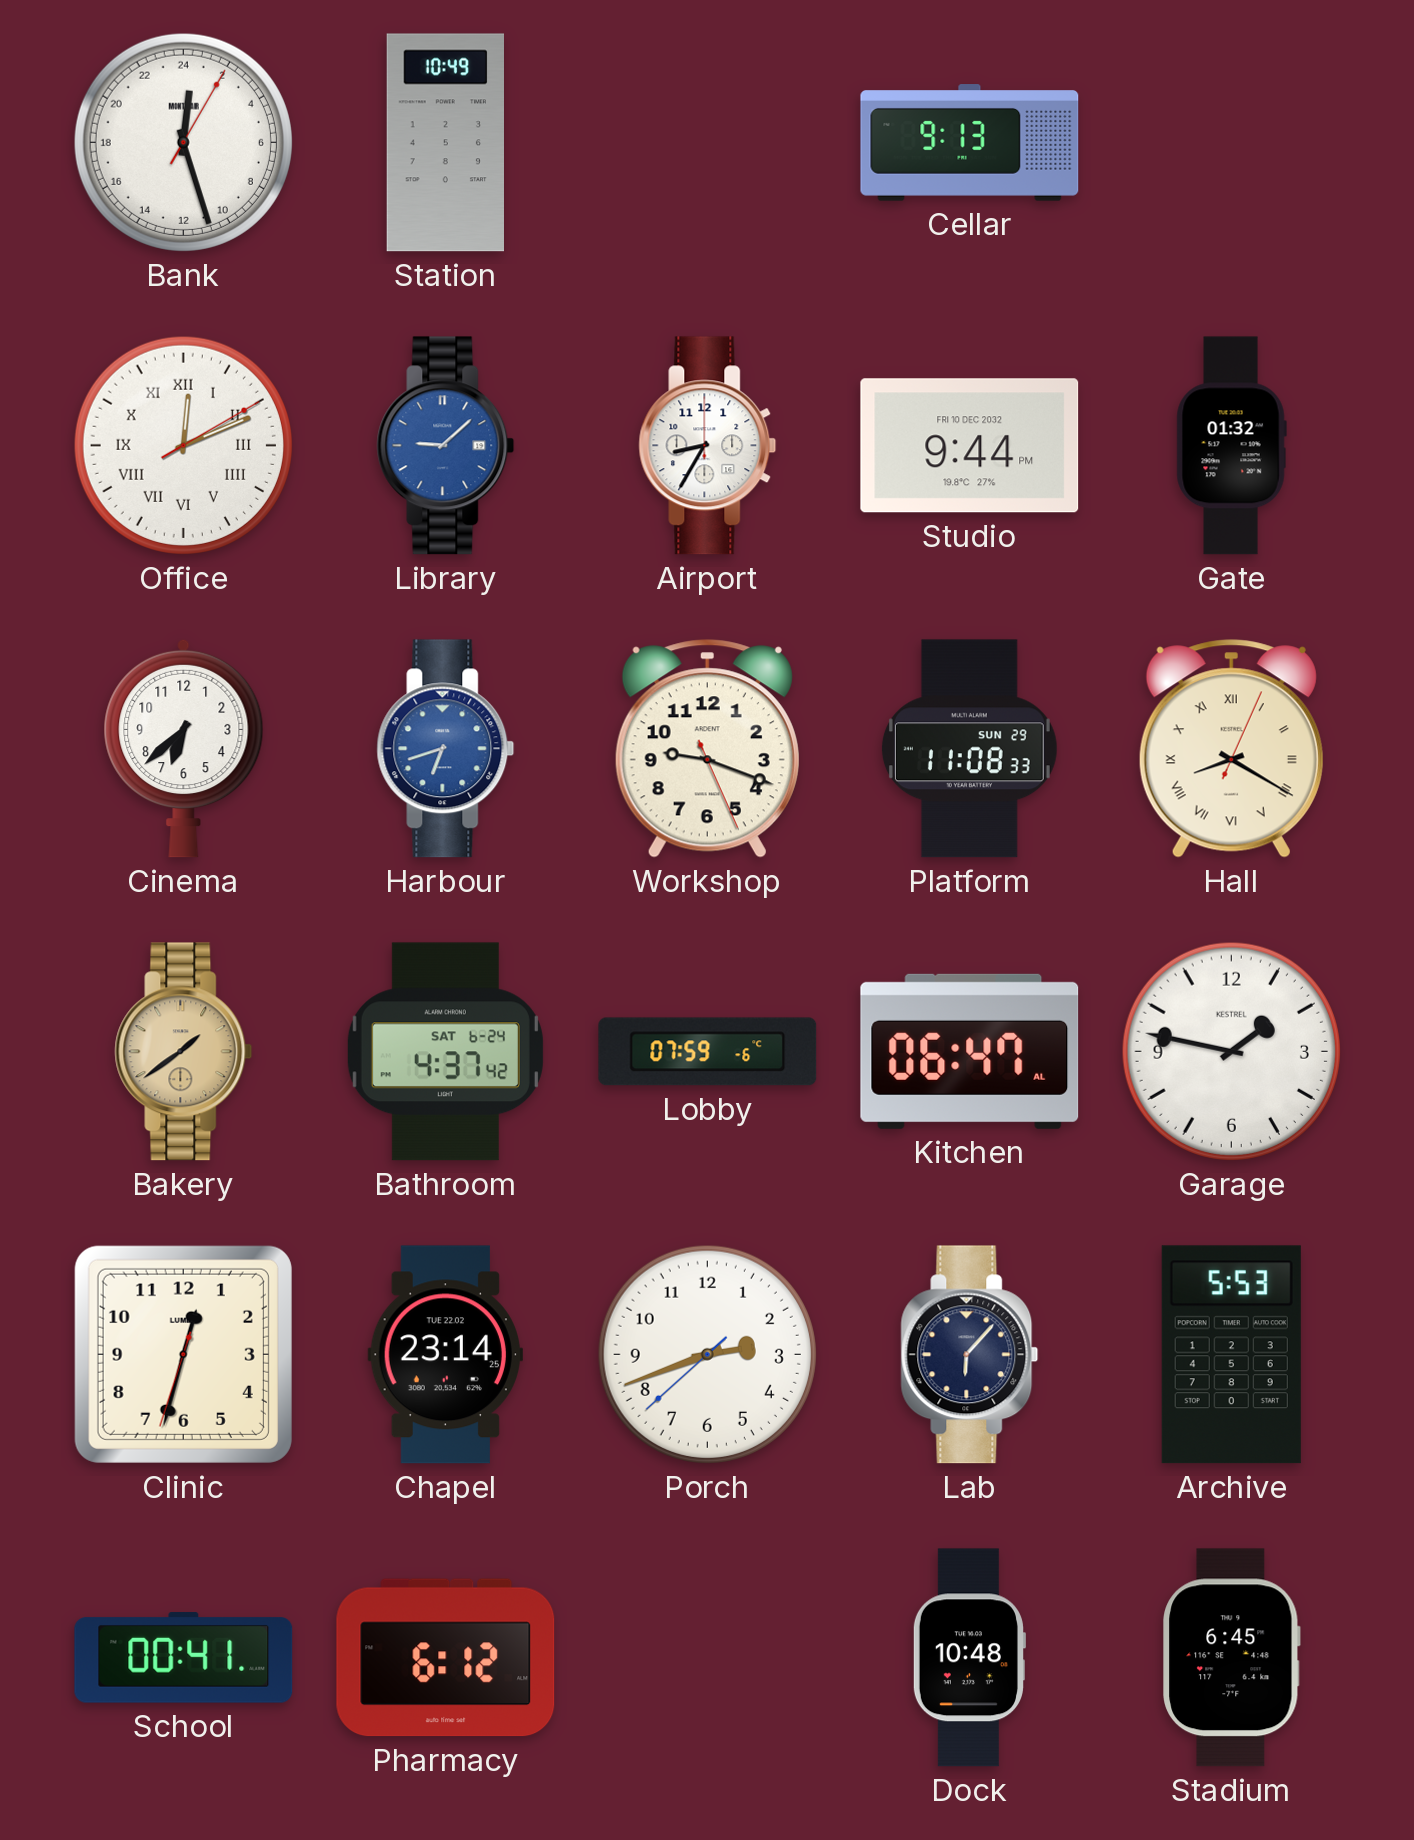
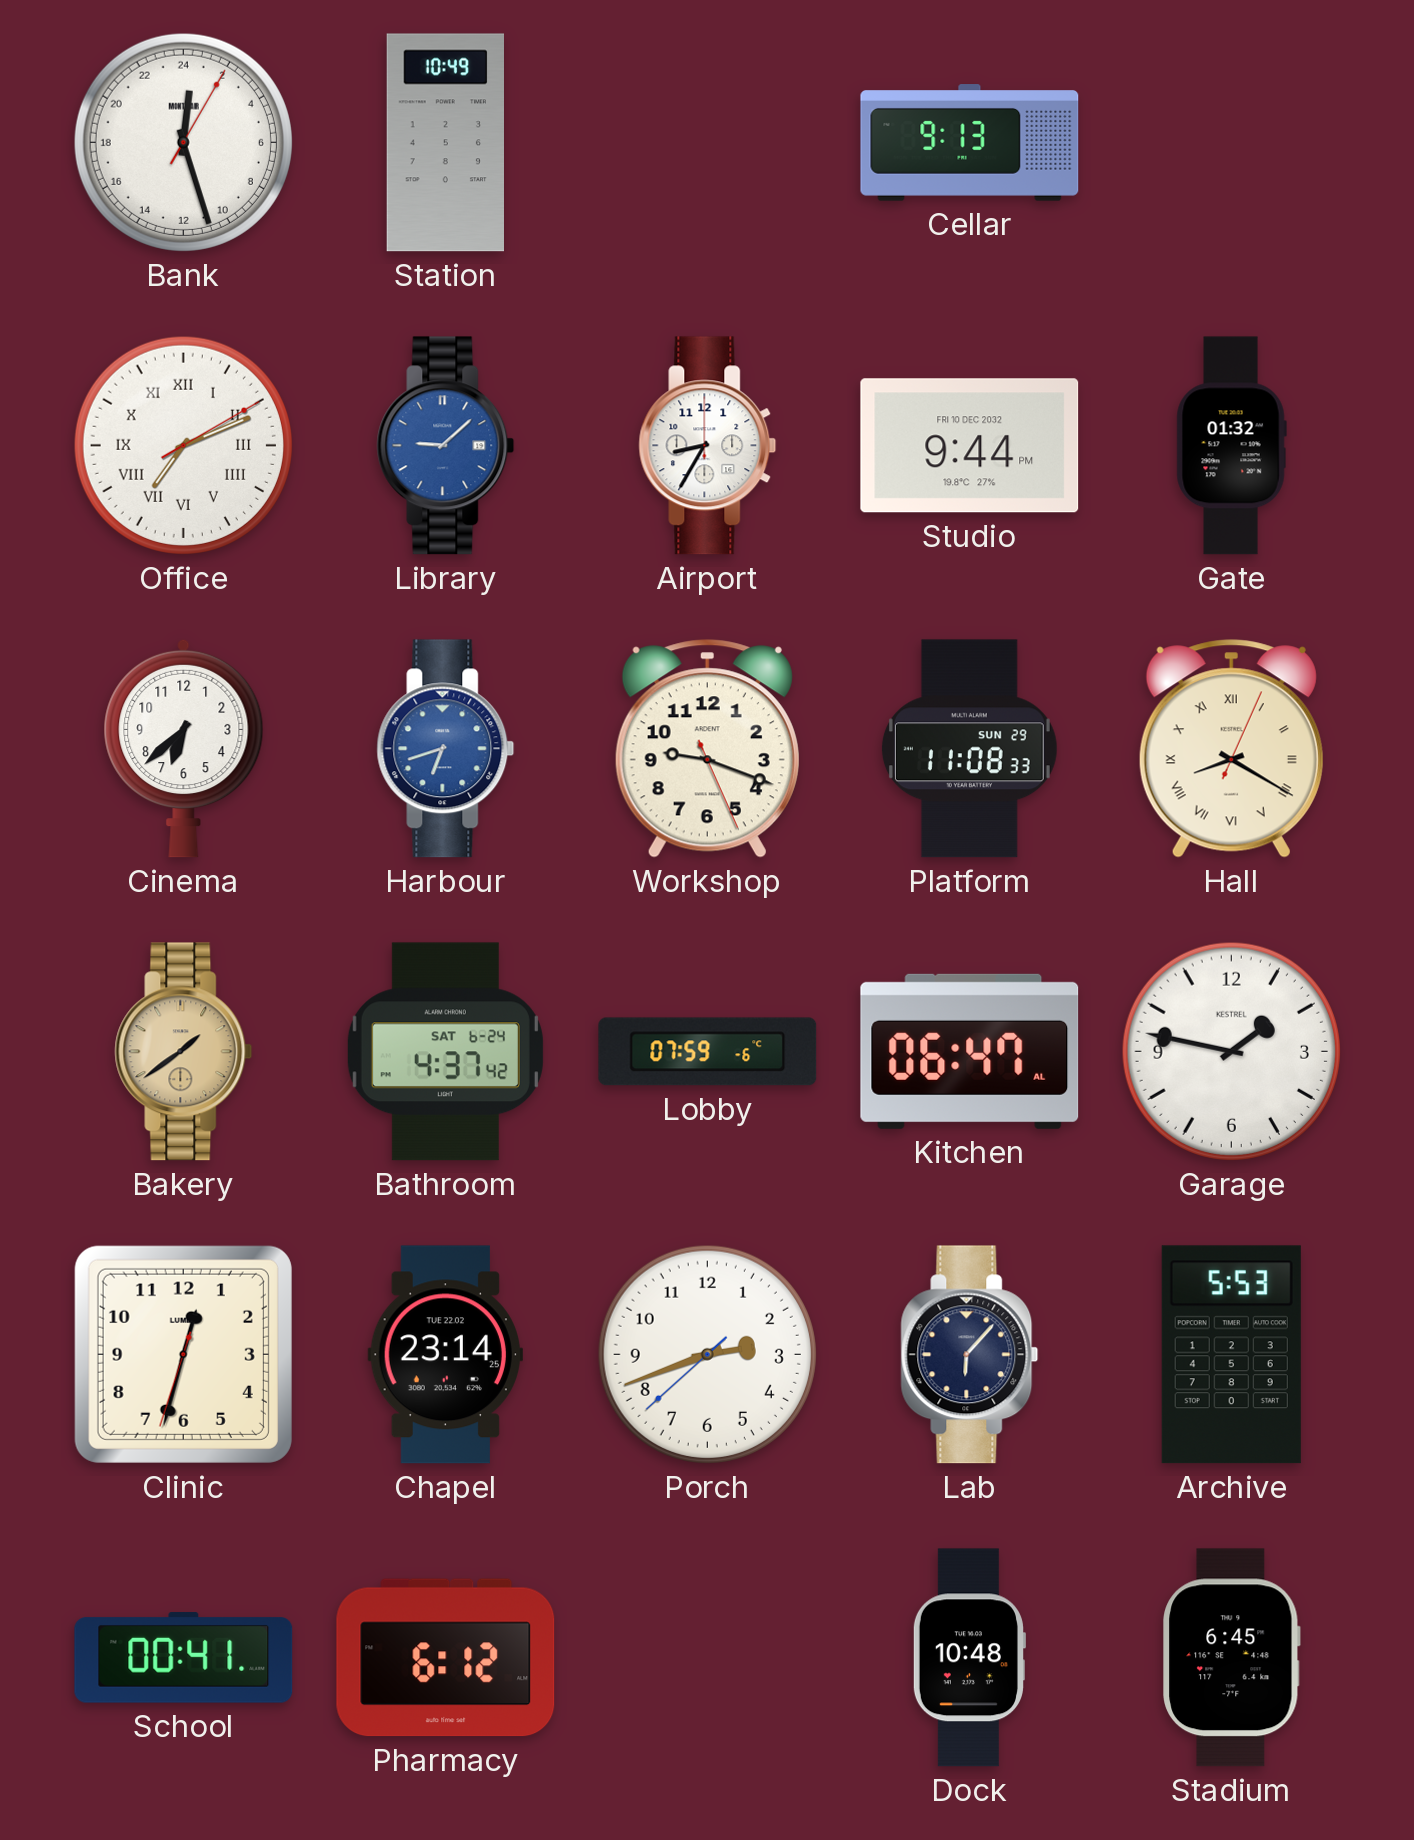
Office: 12:11 -> 7:11 (183, 445)
